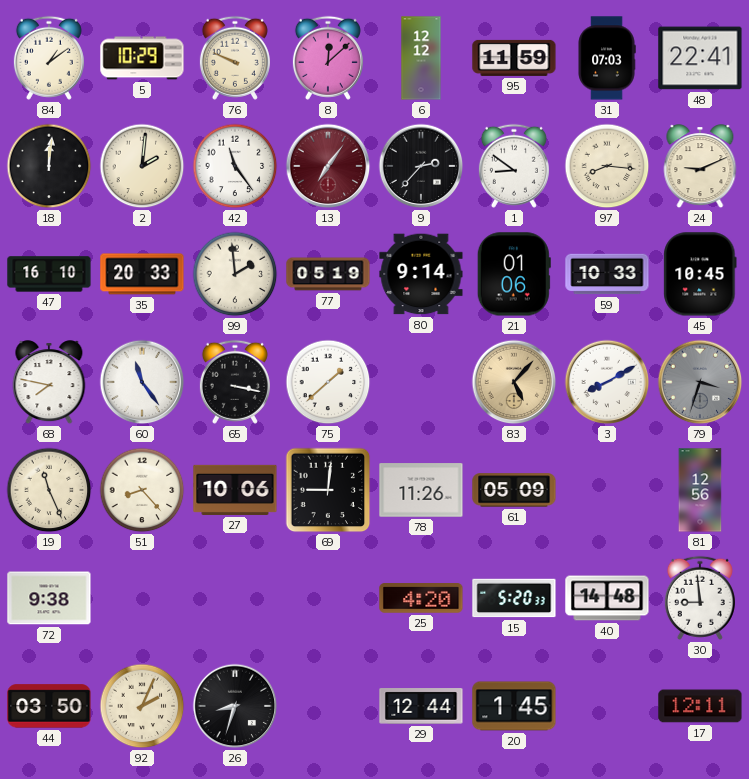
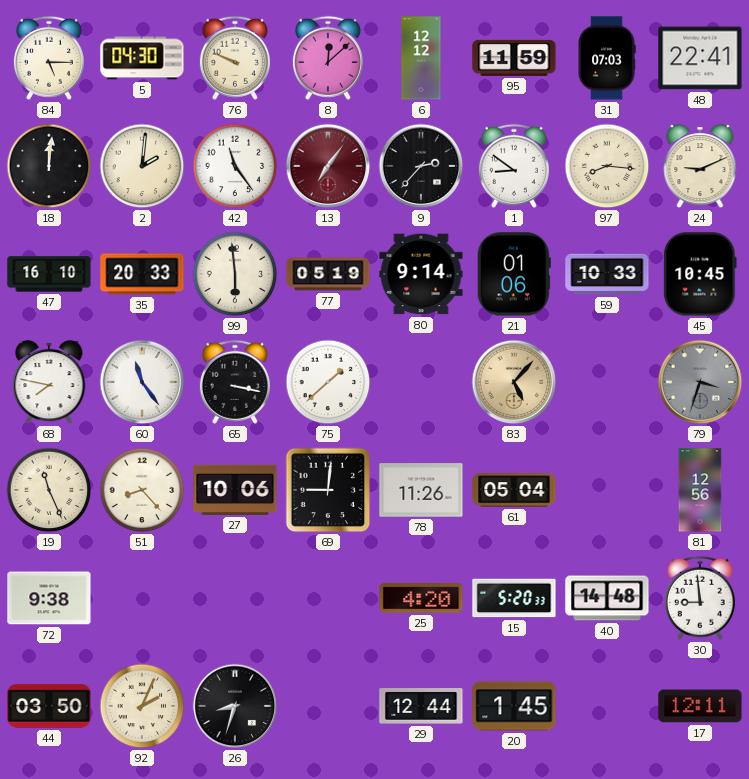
84: 1:09 -> 5:15 (49, 58)
5: 10:29 -> 04:30 (142, 58)
99: 1:59 -> 5:59 (235, 274)
3: 8:10 -> none (607, 382)
61: 05:09 -> 05:04 (514, 490)
